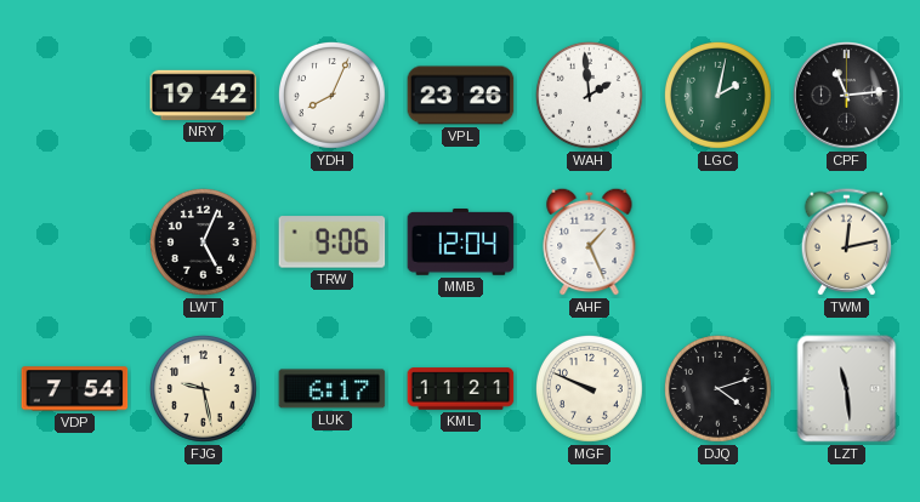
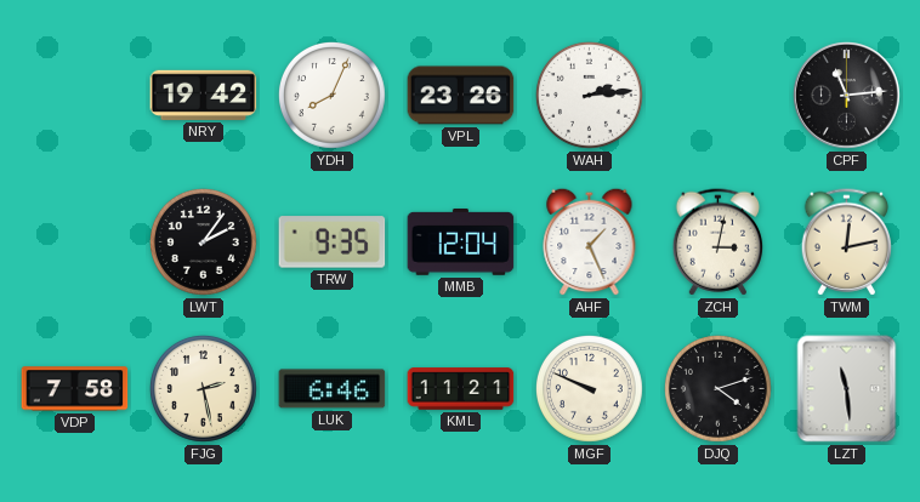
WAH: 1:59 -> 2:14 (589, 95)
LGC: 2:02 -> none (717, 95)
LWT: 5:04 -> 2:06 (203, 241)
TRW: 9:06 -> 9:35 (333, 243)
ZCH: none -> 3:02 (717, 243)
VDP: 7:54 -> 7:58 (75, 389)
FJG: 9:28 -> 2:28 (203, 388)
LUK: 6:17 -> 6:46 (333, 389)
